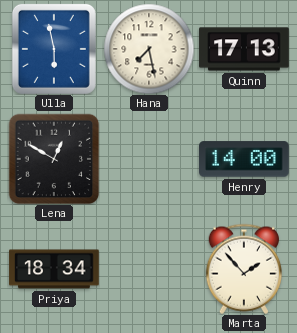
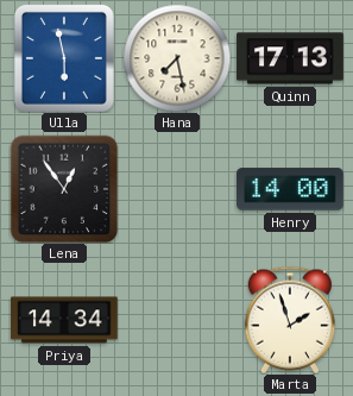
Lena: 12:50 -> 12:54 (64, 189)
Priya: 18:34 -> 14:34 (64, 320)
Marta: 1:53 -> 1:57 (289, 320)
